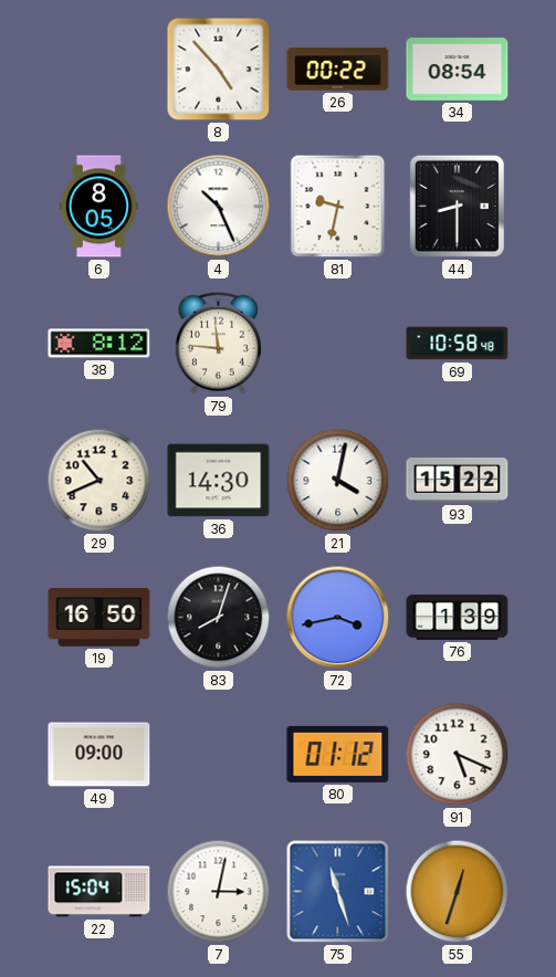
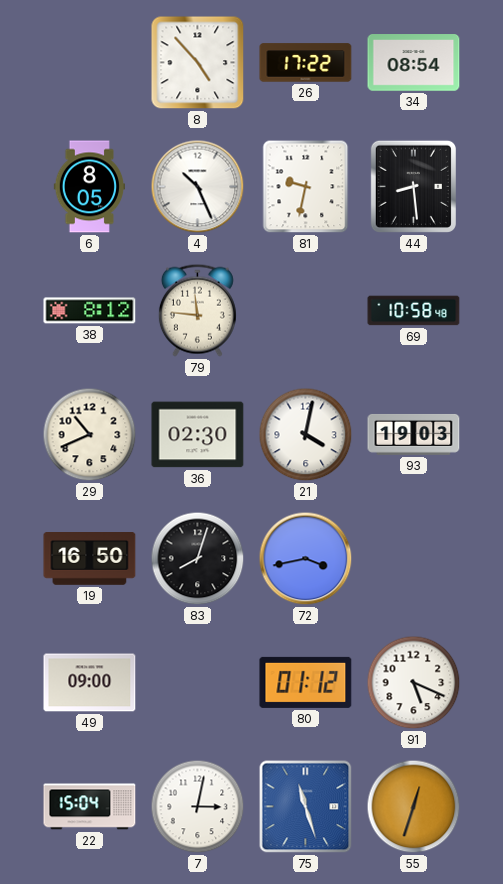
26: 00:22 -> 17:22 (306, 63)
44: 8:30 -> 8:29 (413, 186)
36: 14:30 -> 02:30 (198, 435)
93: 15:22 -> 19:03 (414, 435)
76: 1:39 -> none (458, 618)
